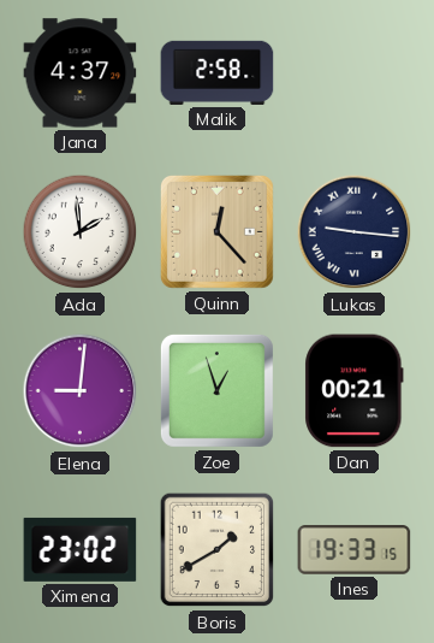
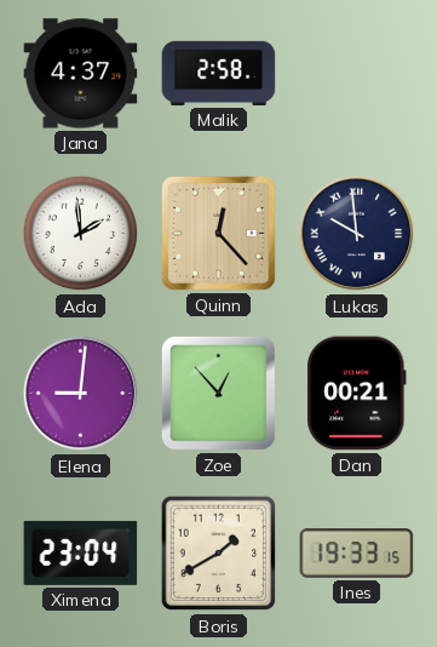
Lukas: 9:16 -> 9:59 (357, 234)
Zoe: 12:57 -> 12:53 (218, 393)
Ximena: 23:02 -> 23:04 (81, 552)
